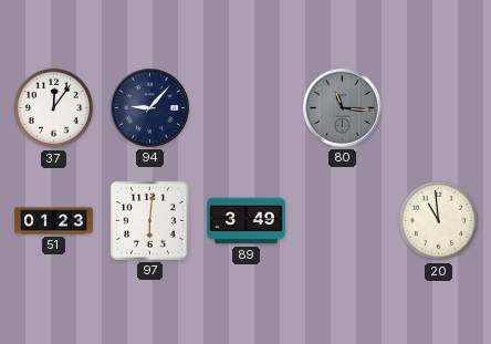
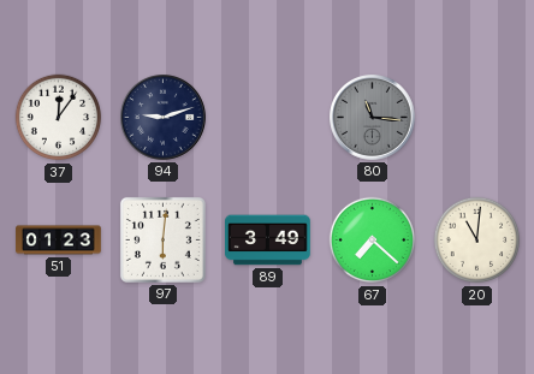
94: 9:07 -> 9:12 (164, 118)
67: none -> 7:22 (373, 241)
20: 10:59 -> 11:01 (477, 241)
